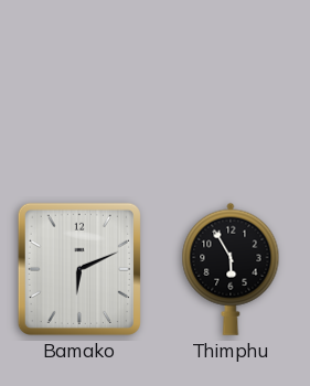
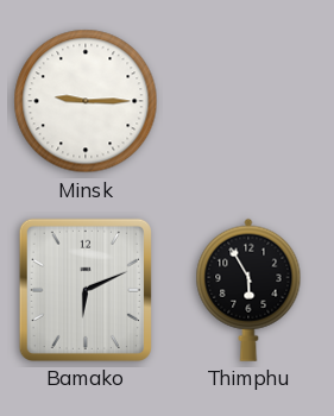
Minsk: none -> 9:15 (86, 101)
